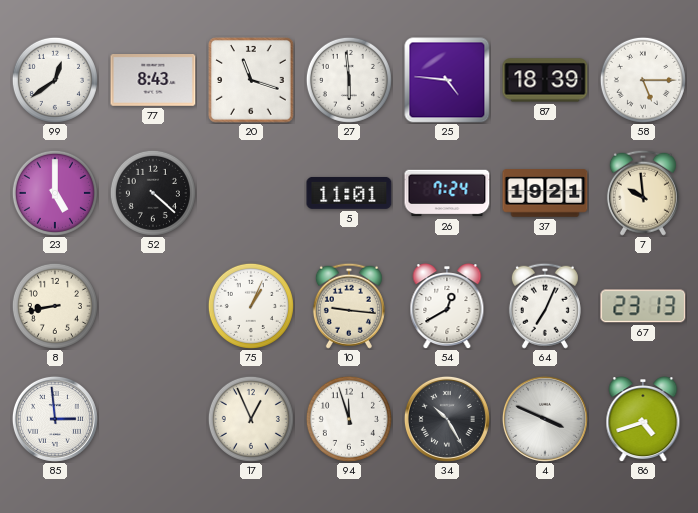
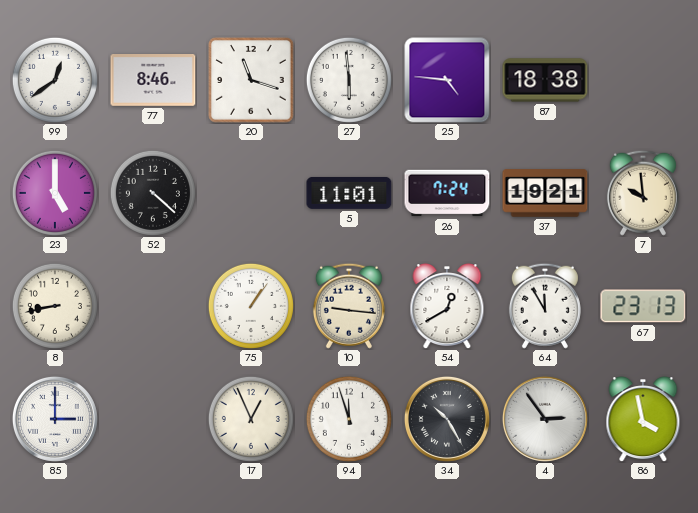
77: 8:43 -> 8:46 (153, 81)
87: 18:39 -> 18:38 (545, 80)
58: 5:15 -> none (643, 80)
75: 1:04 -> 1:06 (251, 306)
64: 7:04 -> 11:55 (545, 306)
85: 2:59 -> 3:00 (55, 419)
4: 3:49 -> 2:54 (545, 419)
86: 4:42 -> 3:58 (643, 419)
